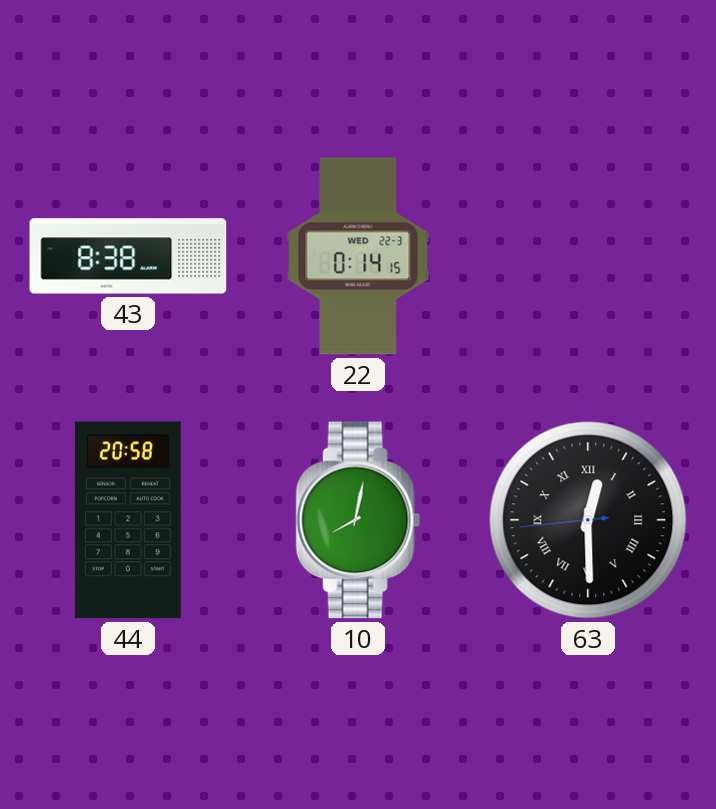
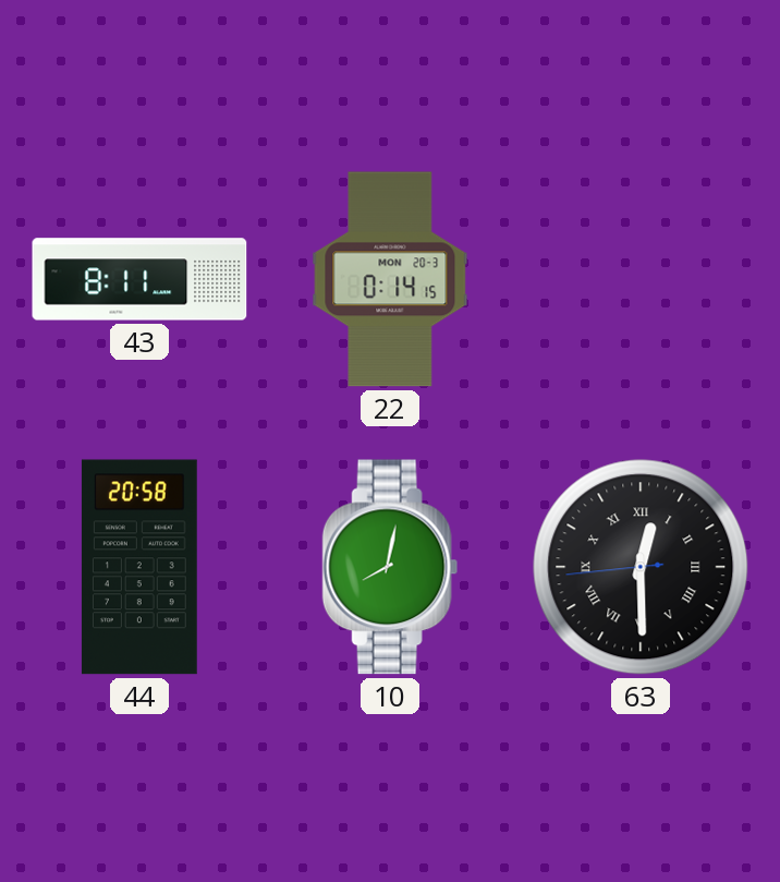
43: 8:38 -> 8:11 (139, 279)
22 date: WED 22-3 -> MON 20-3 (390, 279)
